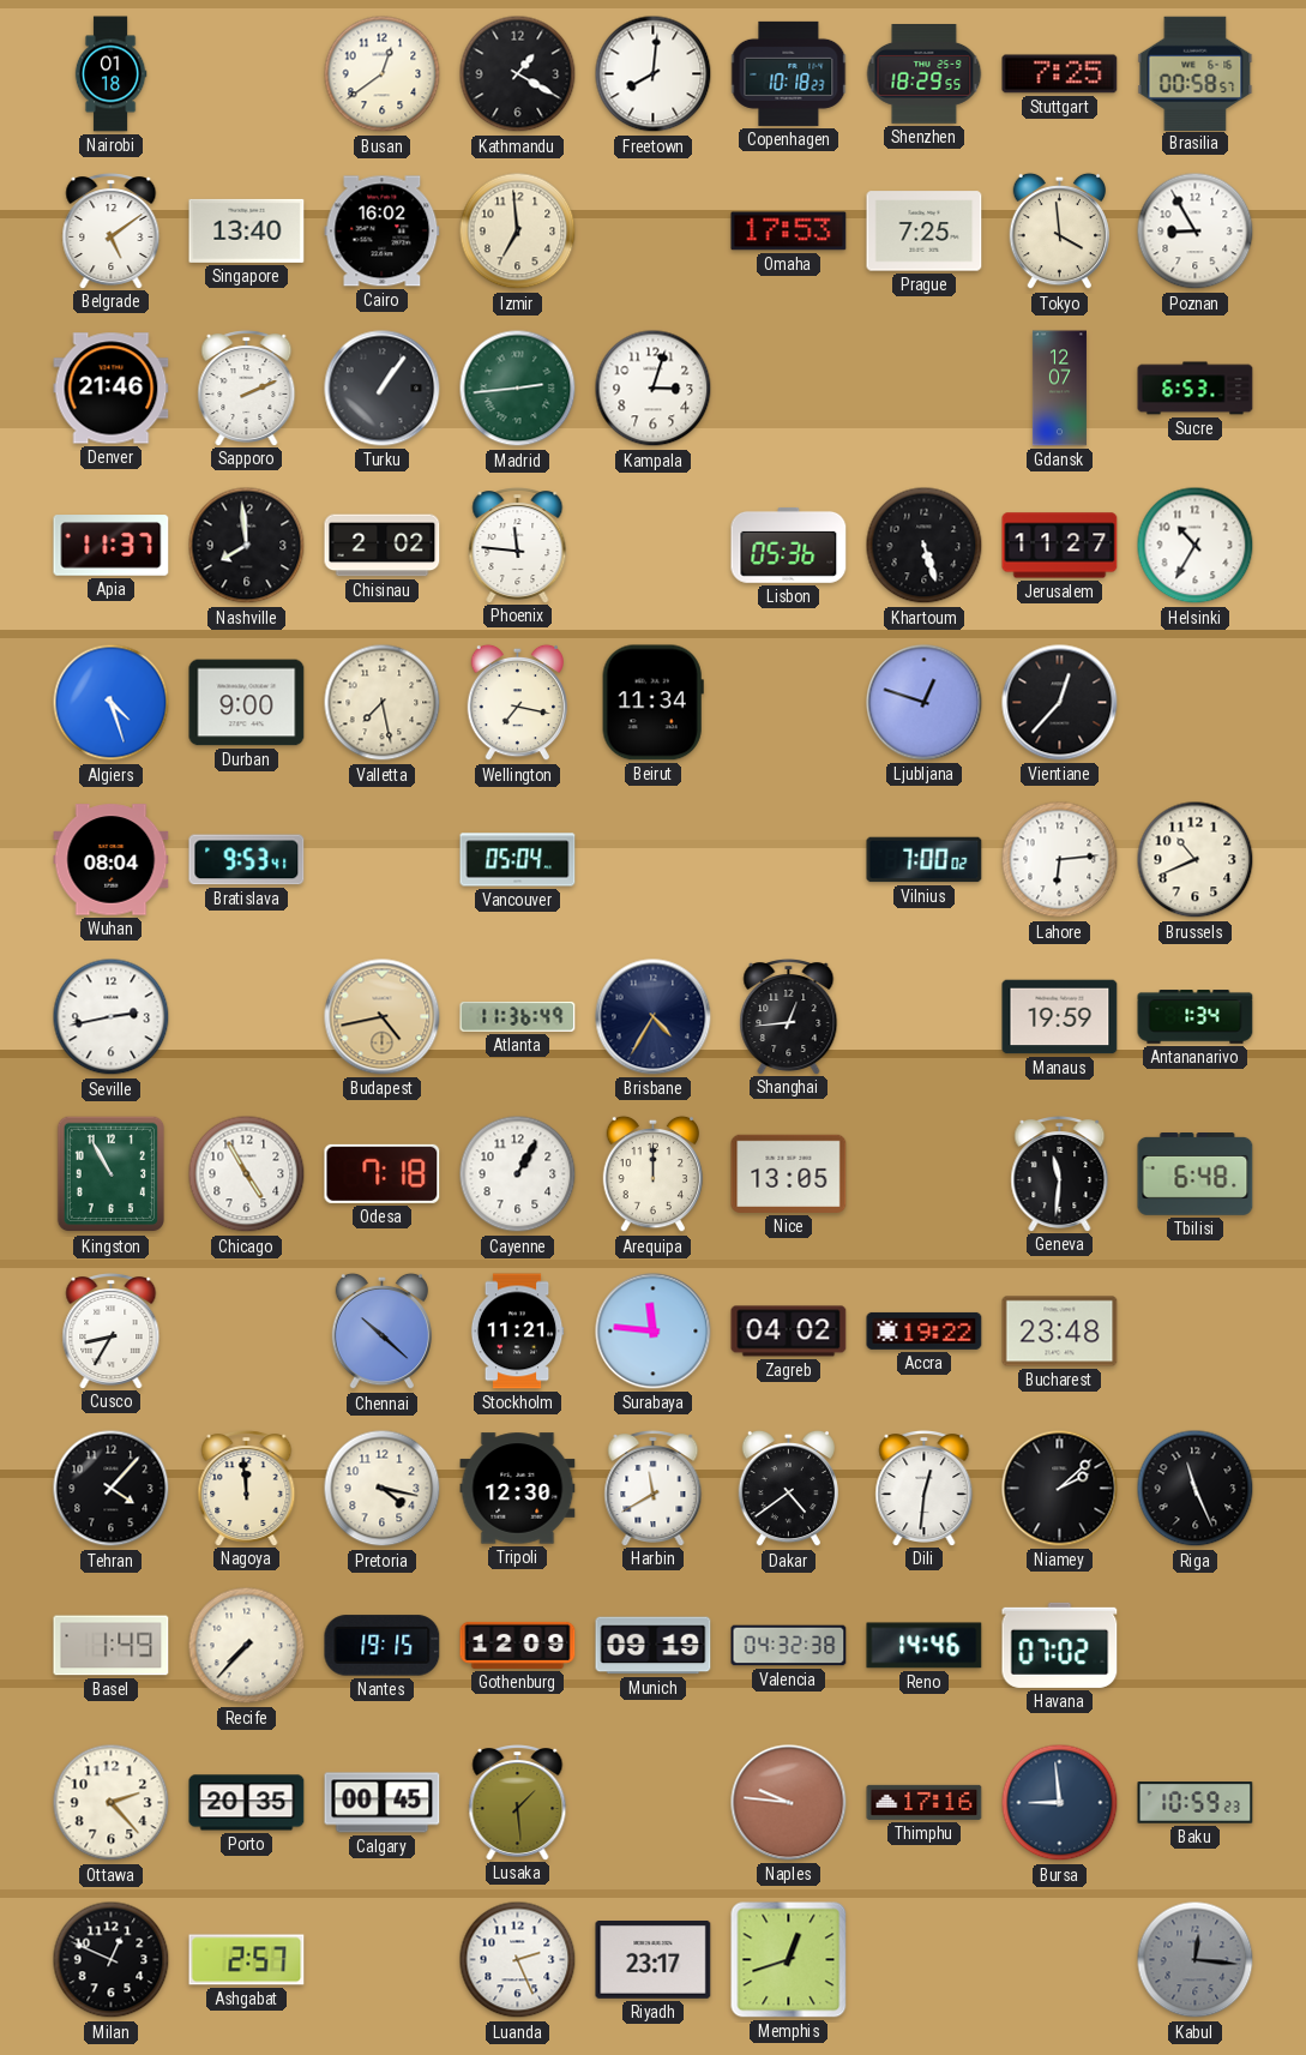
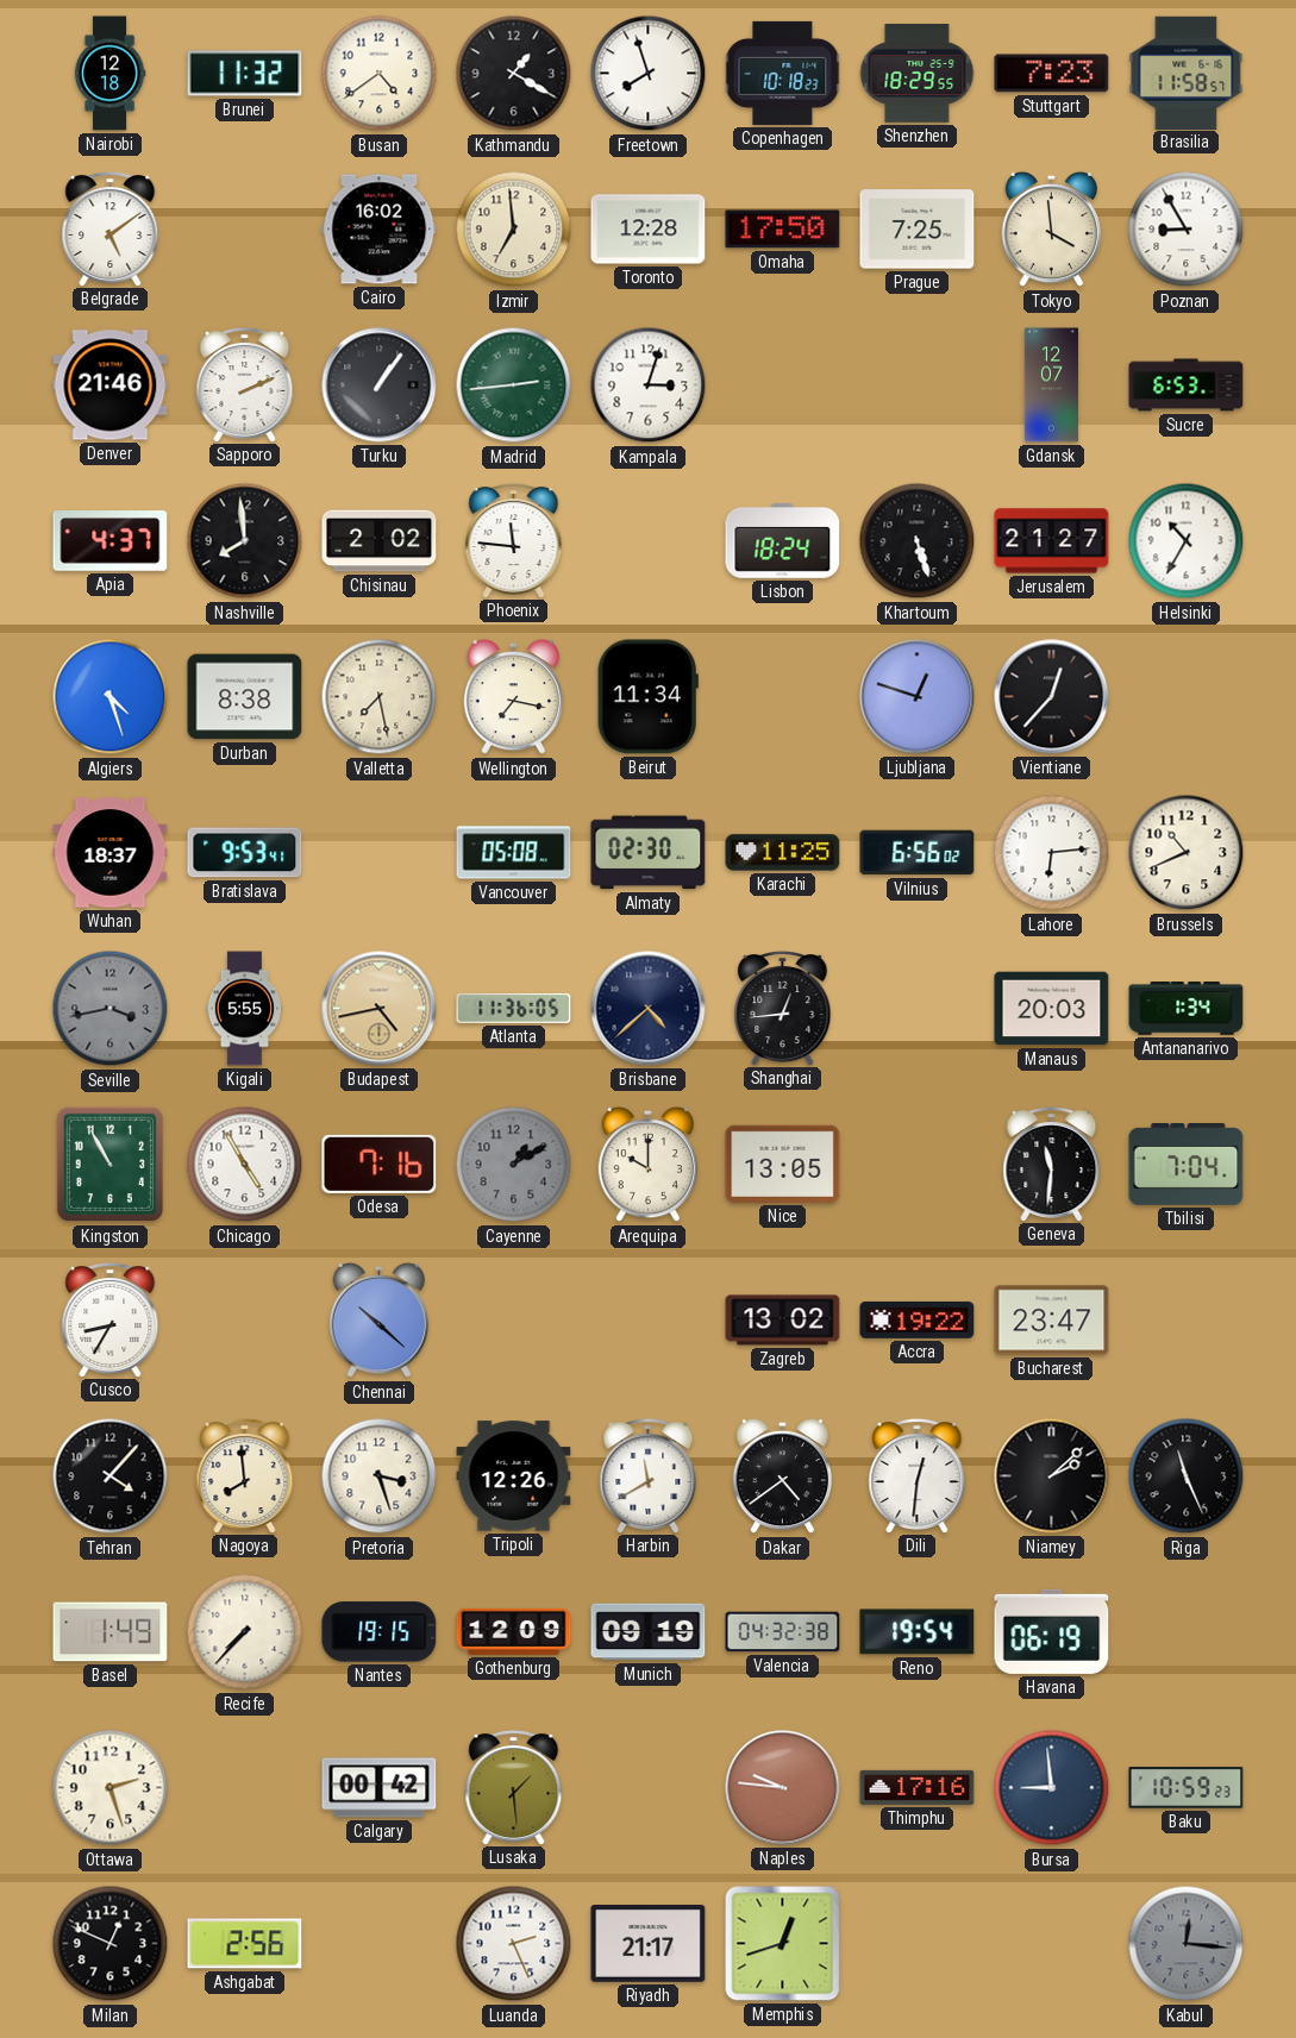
Nairobi: 01:18 -> 12:18 (109, 74)
Brunei: none -> 11:32 (245, 74)
Busan: 12:39 -> 4:39 (380, 74)
Freetown: 8:01 -> 7:57 (649, 74)
Stuttgart: 7:25 -> 7:23 (1052, 74)
Brasilia: 00:58 -> 11:58 (1187, 73)
Singapore: 13:40 -> none (247, 230)
Toronto: none -> 12:28 (649, 230)
Omaha: 17:53 -> 17:50 (783, 230)
Apia: 11:37 -> 4:37 (111, 541)
Lisbon: 05:36 -> 18:24 (783, 540)
Jerusalem: 11:27 -> 21:27 (1052, 541)
Durban: 9:00 -> 8:38 (245, 697)
Wuhan: 08:04 -> 18:37 (111, 853)
Vancouver: 05:04 -> 05:08 (514, 853)
Almaty: none -> 02:30 (649, 853)
Karachi: none -> 11:25 (783, 853)
Vilnius: 7:00 -> 6:56 (918, 853)
Seville: 2:43 -> 3:43 (111, 1009)
Seville dial: white -> grey (111, 1009)
Kigali: none -> 5:55 (245, 1009)
Atlanta: 11:36:49 -> 11:36:05 (514, 1008)
Brisbane: 4:35 -> 4:38 (649, 1009)
Manaus: 19:59 -> 20:03 (1052, 1009)
Odesa: 7:18 -> 7:16 (380, 1164)
Cayenne: 1:05 -> 1:10 (514, 1165)
Cayenne dial: white -> grey (514, 1165)
Arequipa: 12:00 -> 10:00 (649, 1165)
Tbilisi: 6:48 -> 7:04 (1187, 1165)
Stockholm: 11:21 -> none (517, 1332)
Surabaya: 11:46 -> none (654, 1332)
Zagreb: 04:02 -> 13:02 (783, 1321)
Bucharest: 23:48 -> 23:47 (1052, 1321)
Nagoya: 11:59 -> 7:59 (245, 1476)
Pretoria: 4:17 -> 3:27 (380, 1476)
Tripoli: 12:30 -> 12:26 (514, 1476)
Reno: 14:46 -> 19:54 (918, 1632)
Havana: 07:02 -> 06:19 (1052, 1631)
Ottawa: 2:23 -> 2:27 (111, 1788)
Porto: 20:35 -> none (247, 1803)
Calgary: 00:45 -> 00:42 (380, 1788)
Ashgabat: 2:57 -> 2:56 (245, 1944)
Riyadh: 23:17 -> 21:17 (649, 1944)
